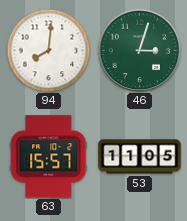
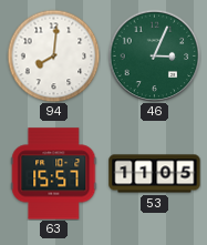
46: 3:03 -> 3:04 (154, 55)
